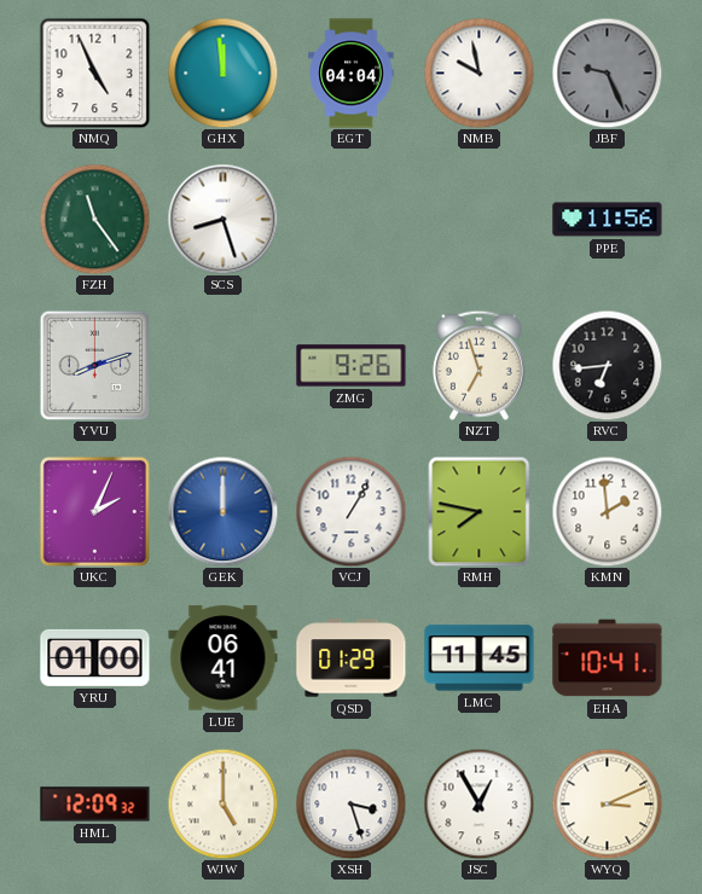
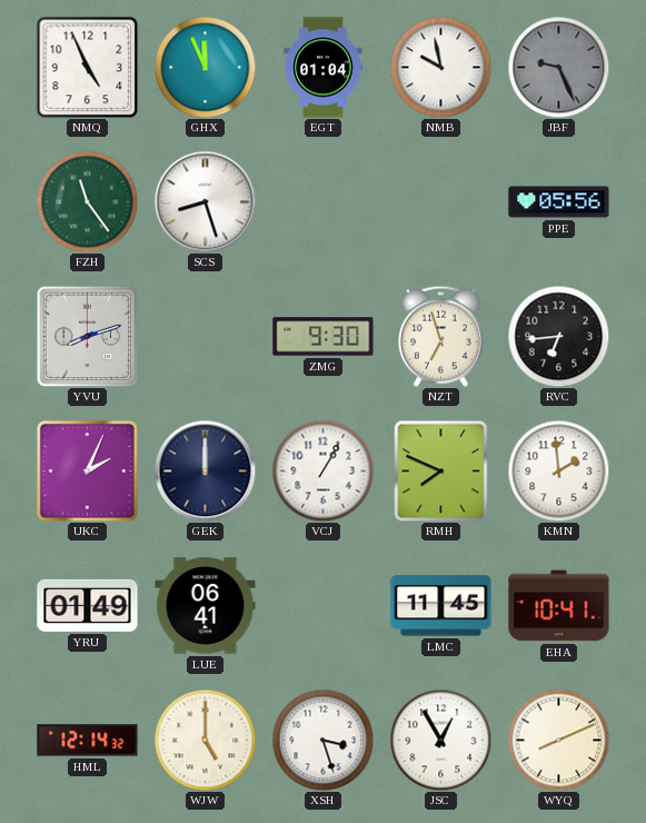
GHX: 11:59 -> 11:56 (205, 67)
EGT: 04:04 -> 01:04 (324, 68)
PPE: 11:56 -> 05:56 (559, 202)
ZMG: 9:26 -> 9:30 (324, 337)
GEK dial: blue -> navy (205, 470)
RMH: 7:47 -> 7:49 (441, 470)
YRU: 01:00 -> 01:49 (88, 605)
QSD: 01:29 -> none (352, 658)
HML: 12:09 -> 12:14 (88, 741)
WYQ: 3:11 -> 8:11 (558, 740)
